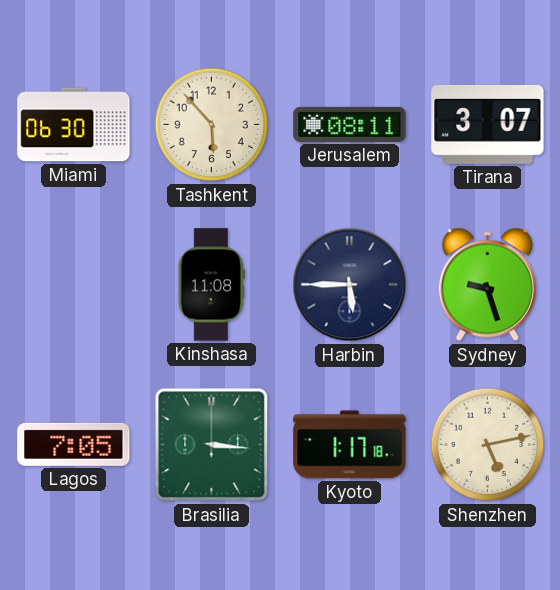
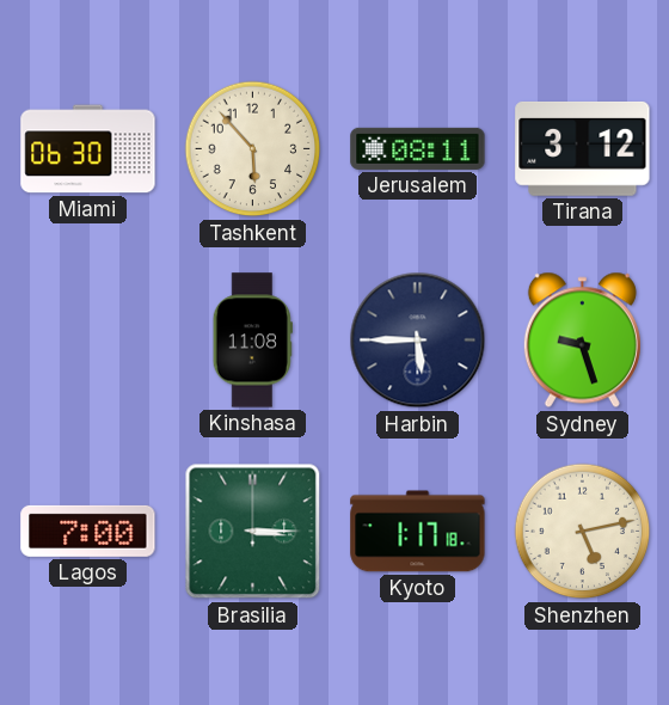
Tirana: 3:07 -> 3:12 (583, 149)
Lagos: 7:05 -> 7:00 (88, 531)
Brasilia: 3:16 -> 3:15 (253, 532)
